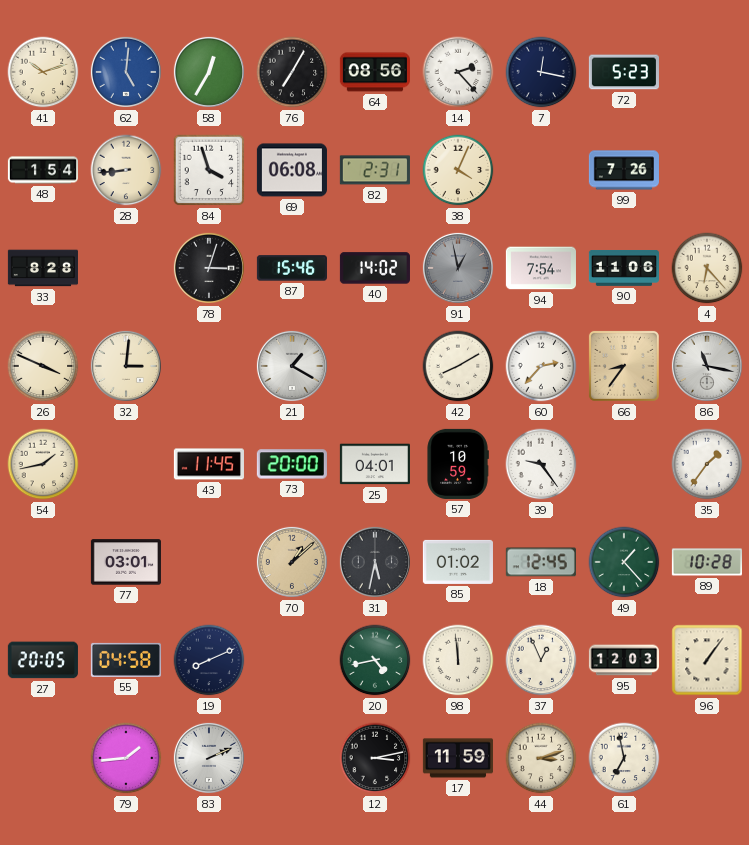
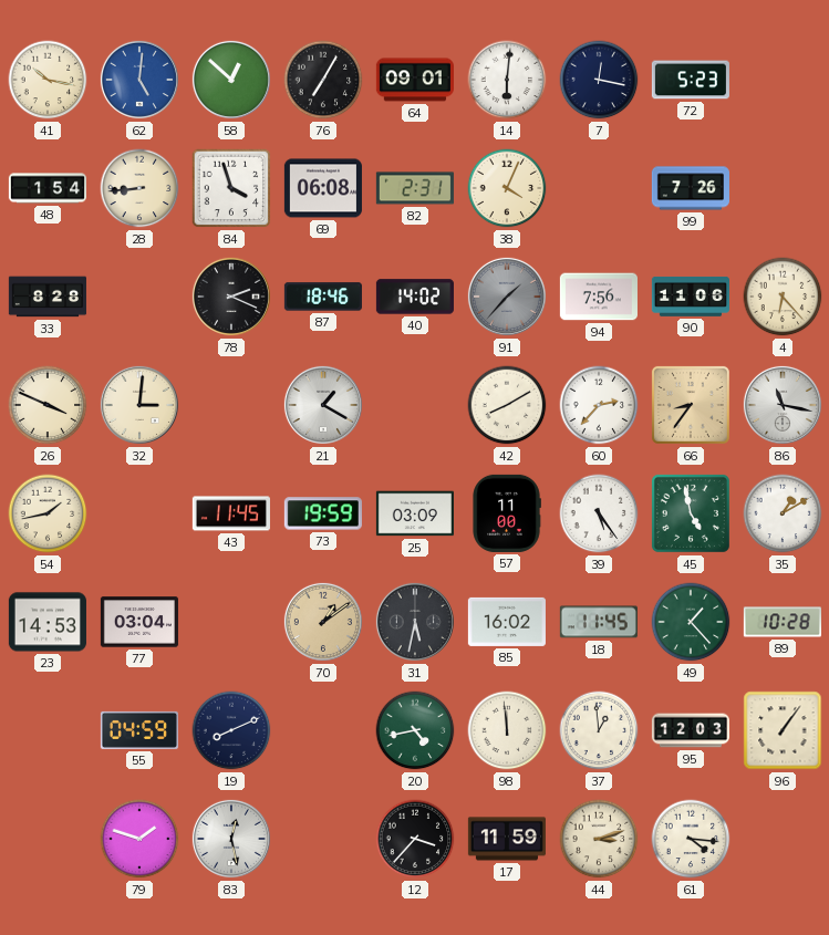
41: 10:12 -> 10:17 (48, 80)
58: 12:35 -> 12:52 (231, 80)
64: 08:56 -> 09:01 (415, 80)
14: 2:23 -> 6:01 (507, 80)
78: 3:03 -> 2:19 (231, 297)
87: 15:46 -> 18:46 (323, 297)
91: 12:58 -> 1:37 (507, 297)
94: 7:54 -> 7:56 (599, 297)
73: 20:00 -> 19:59 (323, 513)
25: 04:01 -> 03:09 (415, 513)
57: 10:59 -> 11:00 (507, 513)
39: 9:24 -> 5:24 (599, 513)
45: none -> 4:58 (691, 513)
35: 1:36 -> 1:10 (783, 513)
23: none -> 14:53 (48, 622)
77: 03:01 -> 03:04 (139, 622)
70: 1:08 -> 1:09 (323, 622)
85: 01:02 -> 16:02 (507, 622)
18: 12:45 -> 11:45 (599, 622)
27: 20:05 -> none (43, 660)
55: 04:58 -> 04:59 (139, 730)
37: 12:56 -> 12:59 (599, 730)
79: 1:44 -> 1:48 (139, 839)
83: 2:11 -> 12:28 (231, 839)
12: 3:13 -> 3:37 (415, 839)
61: 6:58 -> 4:16 (691, 839)
